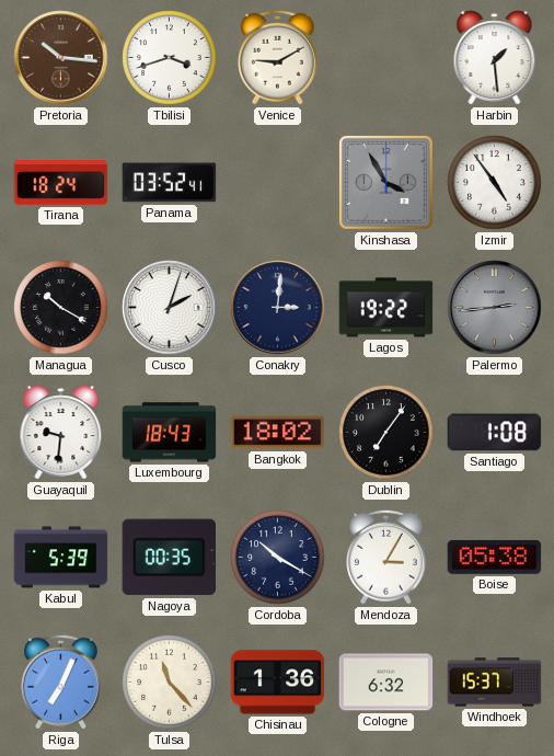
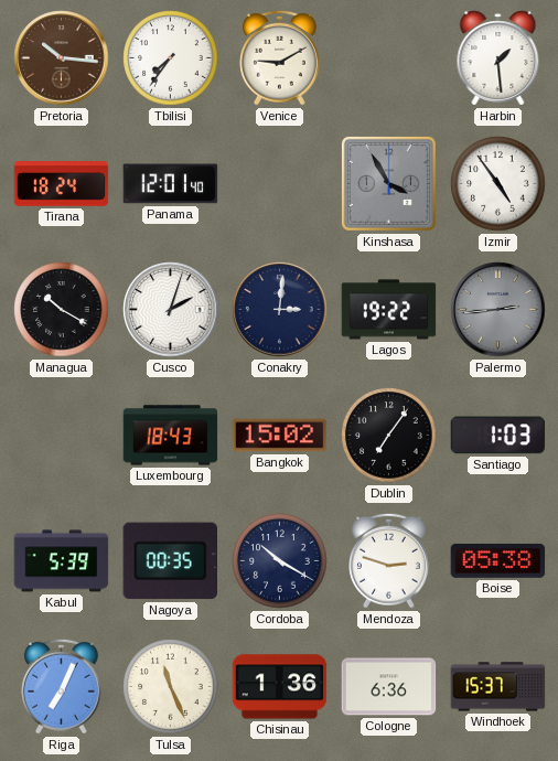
Tbilisi: 3:42 -> 7:36 (171, 58)
Panama: 03:52 -> 12:01 (171, 184)
Guayaquil: 9:31 -> none (61, 433)
Bangkok: 18:02 -> 15:02 (280, 436)
Santiago: 1:08 -> 1:03 (498, 436)
Mendoza: 3:05 -> 2:48 (389, 560)
Tulsa: 11:23 -> 11:26 (171, 687)
Cologne: 6:32 -> 6:36 (389, 687)
